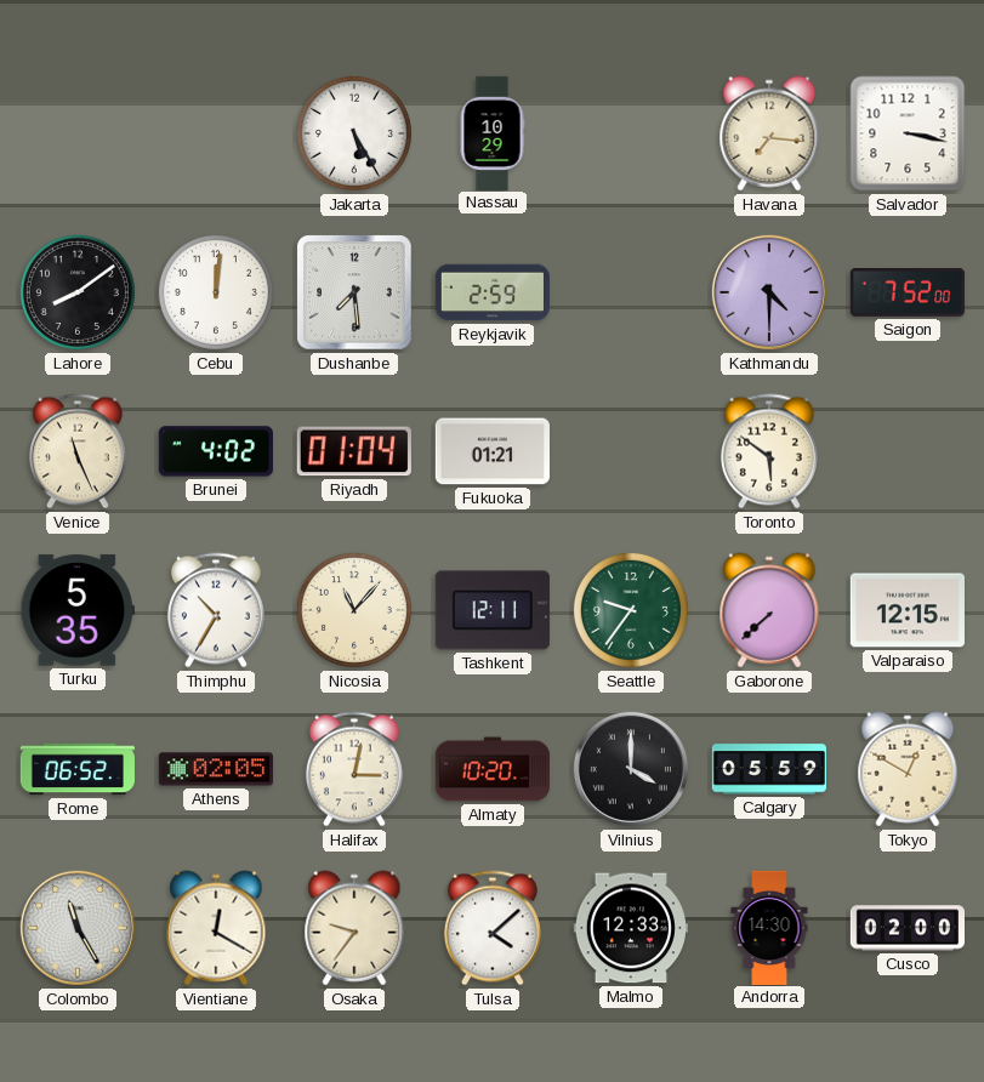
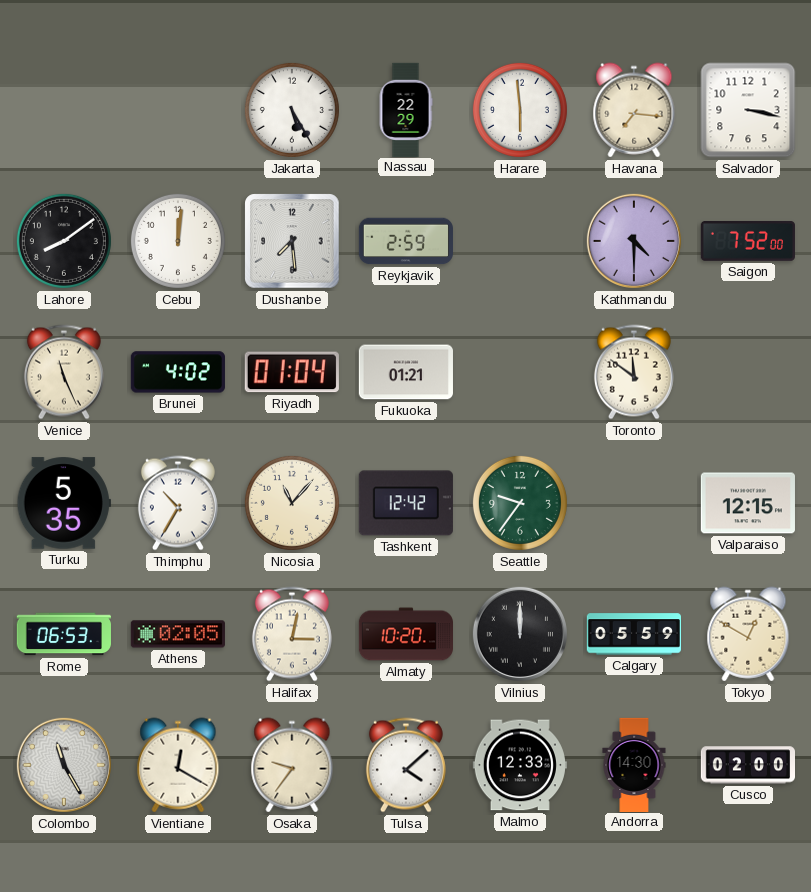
Nassau: 10:29 -> 22:29 (406, 109)
Harare: none -> 5:59 (520, 110)
Toronto: 5:51 -> 11:51 (634, 372)
Tashkent: 12:11 -> 12:42 (406, 503)
Gaborone: 7:38 -> none (769, 610)
Rome: 06:52 -> 06:53 (64, 634)
Vilnius: 4:00 -> 12:00 (520, 634)
